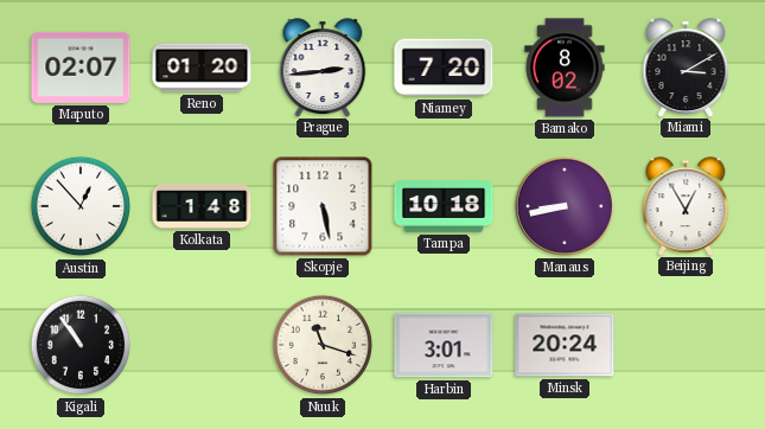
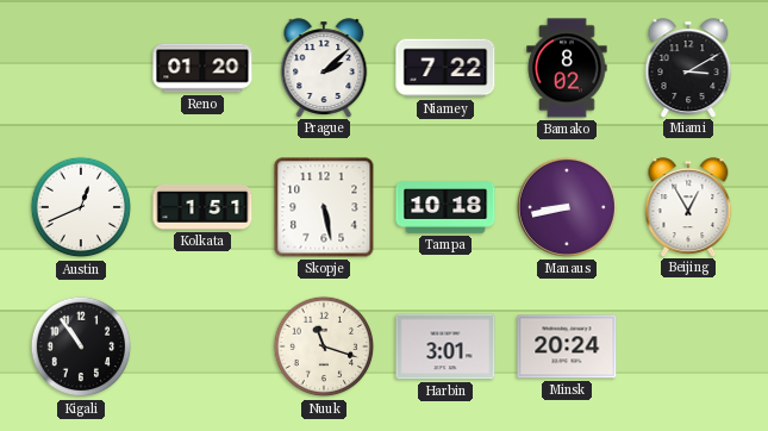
Maputo: 02:07 -> none (81, 68)
Prague: 2:44 -> 2:08 (324, 68)
Niamey: 7:20 -> 7:22 (445, 68)
Austin: 12:53 -> 12:41 (81, 207)
Kolkata: 1:48 -> 1:51 (202, 207)
